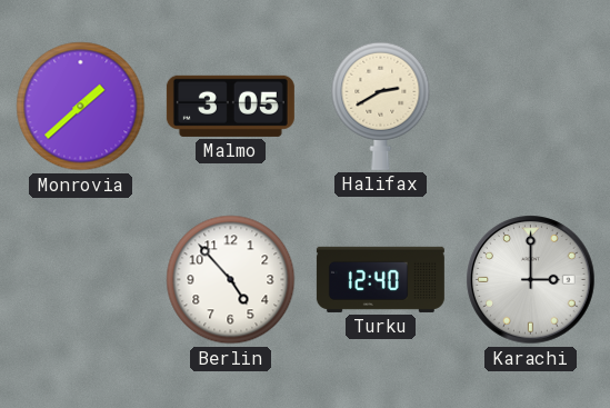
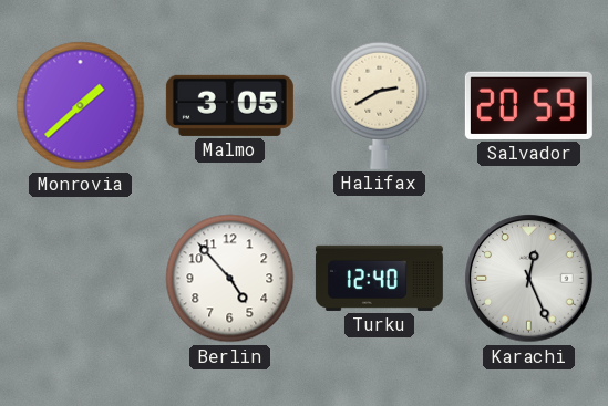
Salvador: none -> 20:59 (528, 105)
Karachi: 3:00 -> 12:26 (529, 279)
